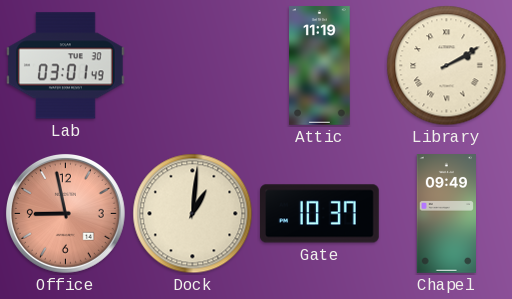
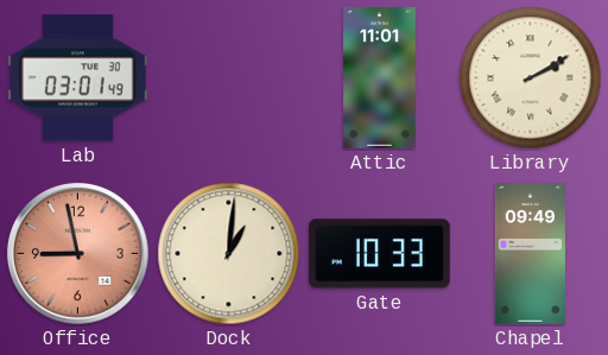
Attic: 11:19 -> 11:01 (380, 78)
Gate: 10:37 -> 10:33 (380, 254)
